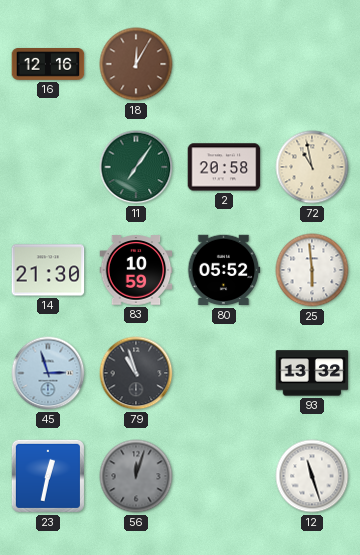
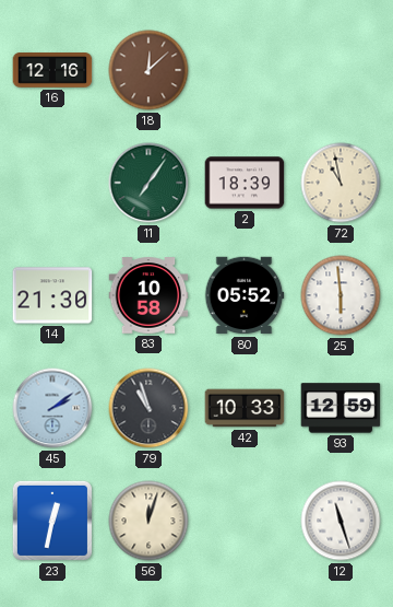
18: 12:05 -> 12:08 (148, 70)
2: 20:58 -> 18:39 (245, 183)
83: 10:59 -> 10:58 (148, 295)
45: 2:57 -> 2:09 (52, 408)
42: none -> 10:33 (245, 408)
93: 13:32 -> 12:59 (341, 408)
56 dial: grey -> cream (148, 521)
